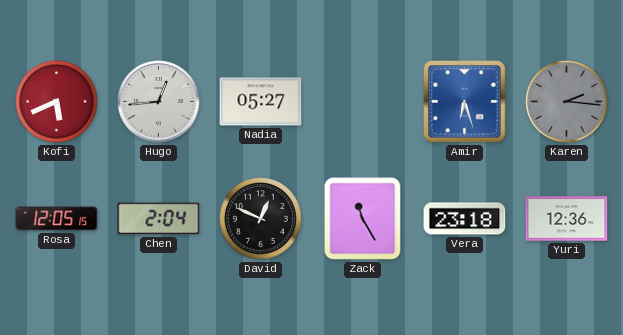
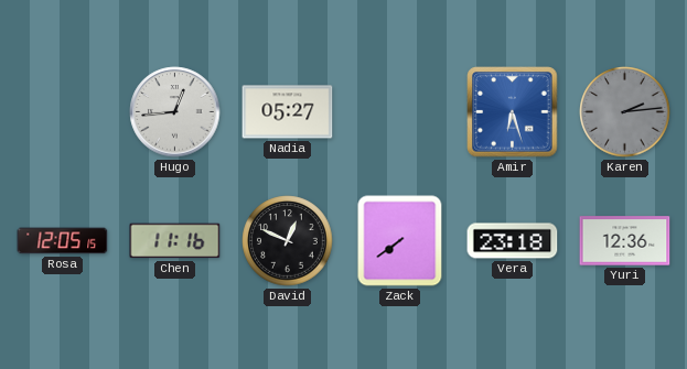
Kofi: 5:41 -> none (57, 102)
Karen: 2:16 -> 2:14 (625, 112)
Chen: 2:04 -> 11:16 (175, 241)
Zack: 11:25 -> 7:39 (400, 241)
